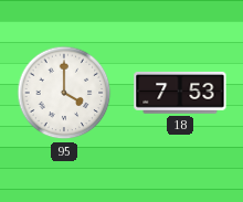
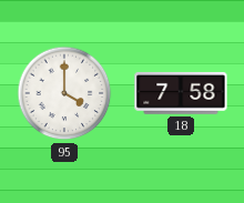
18: 7:53 -> 7:58 (181, 93)
